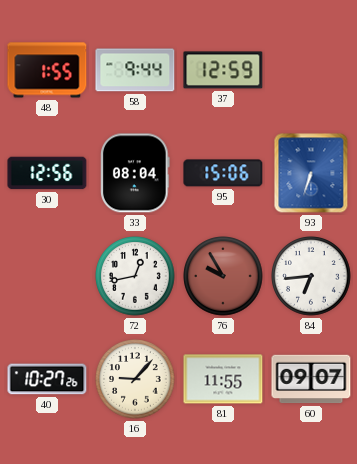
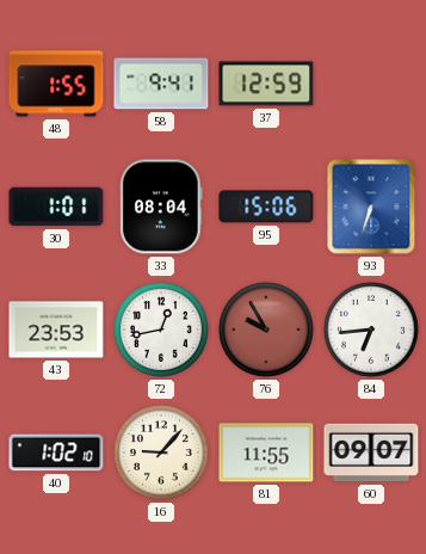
58: 9:44 -> 9:41 (161, 84)
30: 12:56 -> 1:01 (56, 207)
43: none -> 23:53 (56, 330)
40: 10:27 -> 1:02 (56, 453)
